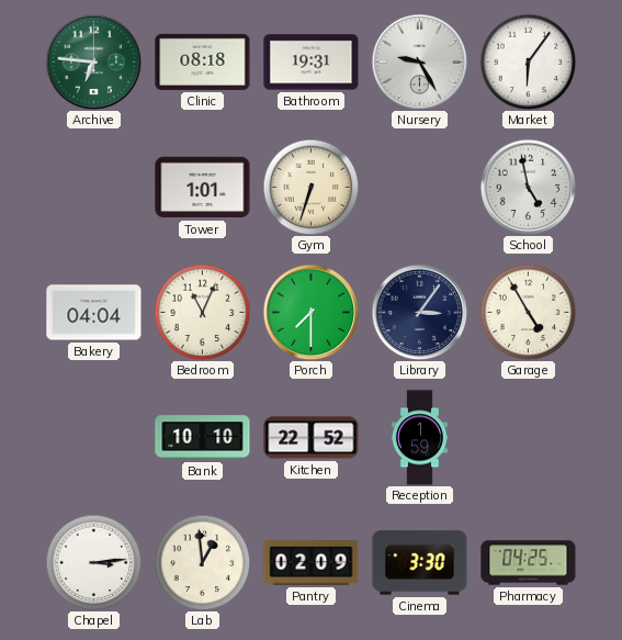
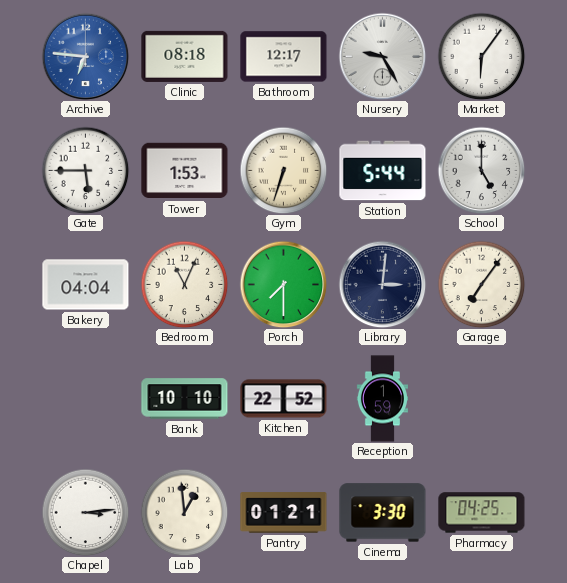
Archive dial: green -> blue (85, 56)
Bathroom: 19:31 -> 12:17 (284, 57)
Gate: none -> 5:45 (85, 170)
Tower: 1:01 -> 1:53 (185, 171)
Station: none -> 5:44 (383, 171)
School: 4:58 -> 5:00 (481, 170)
Library: 3:06 -> 3:01 (382, 284)
Garage: 4:55 -> 7:06 (481, 284)
Pantry: 02:09 -> 01:21 (284, 513)
